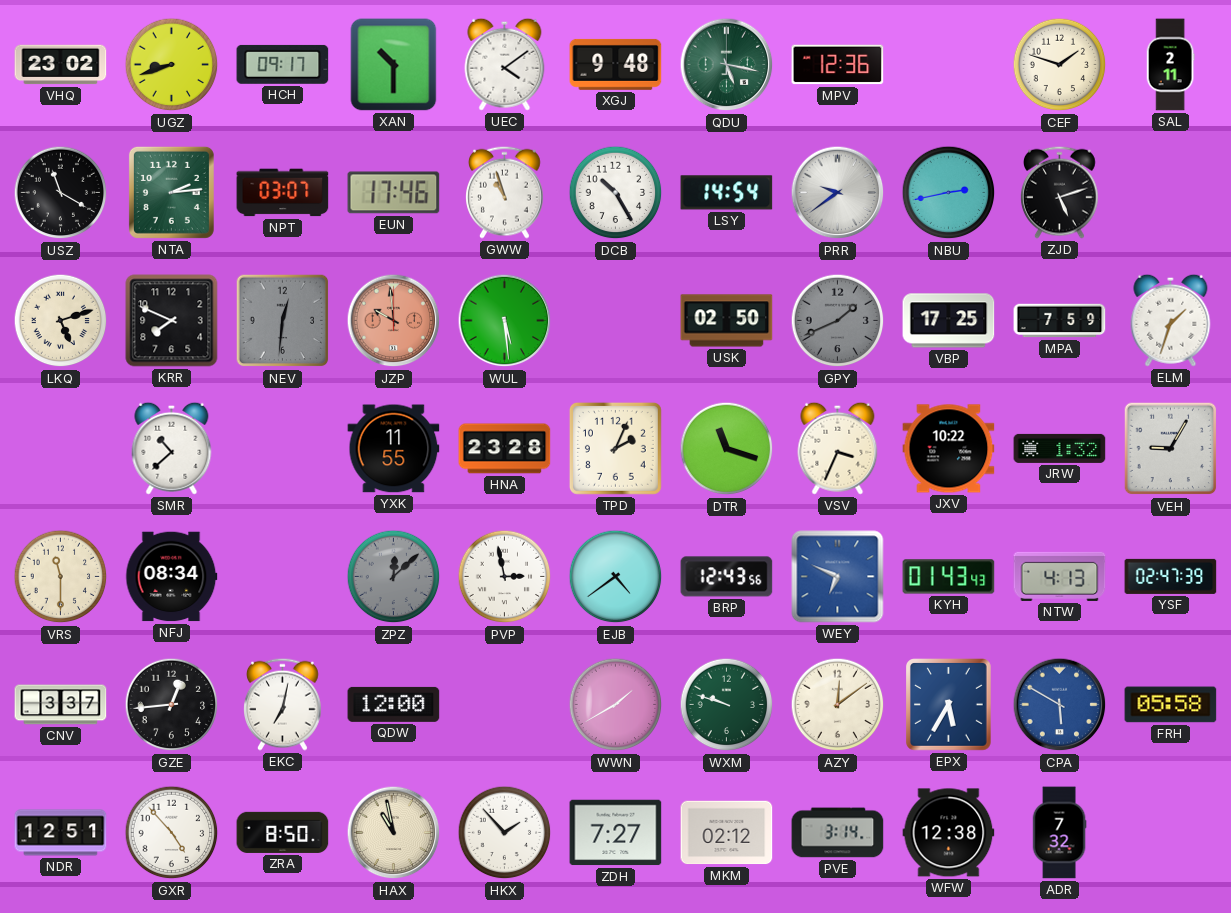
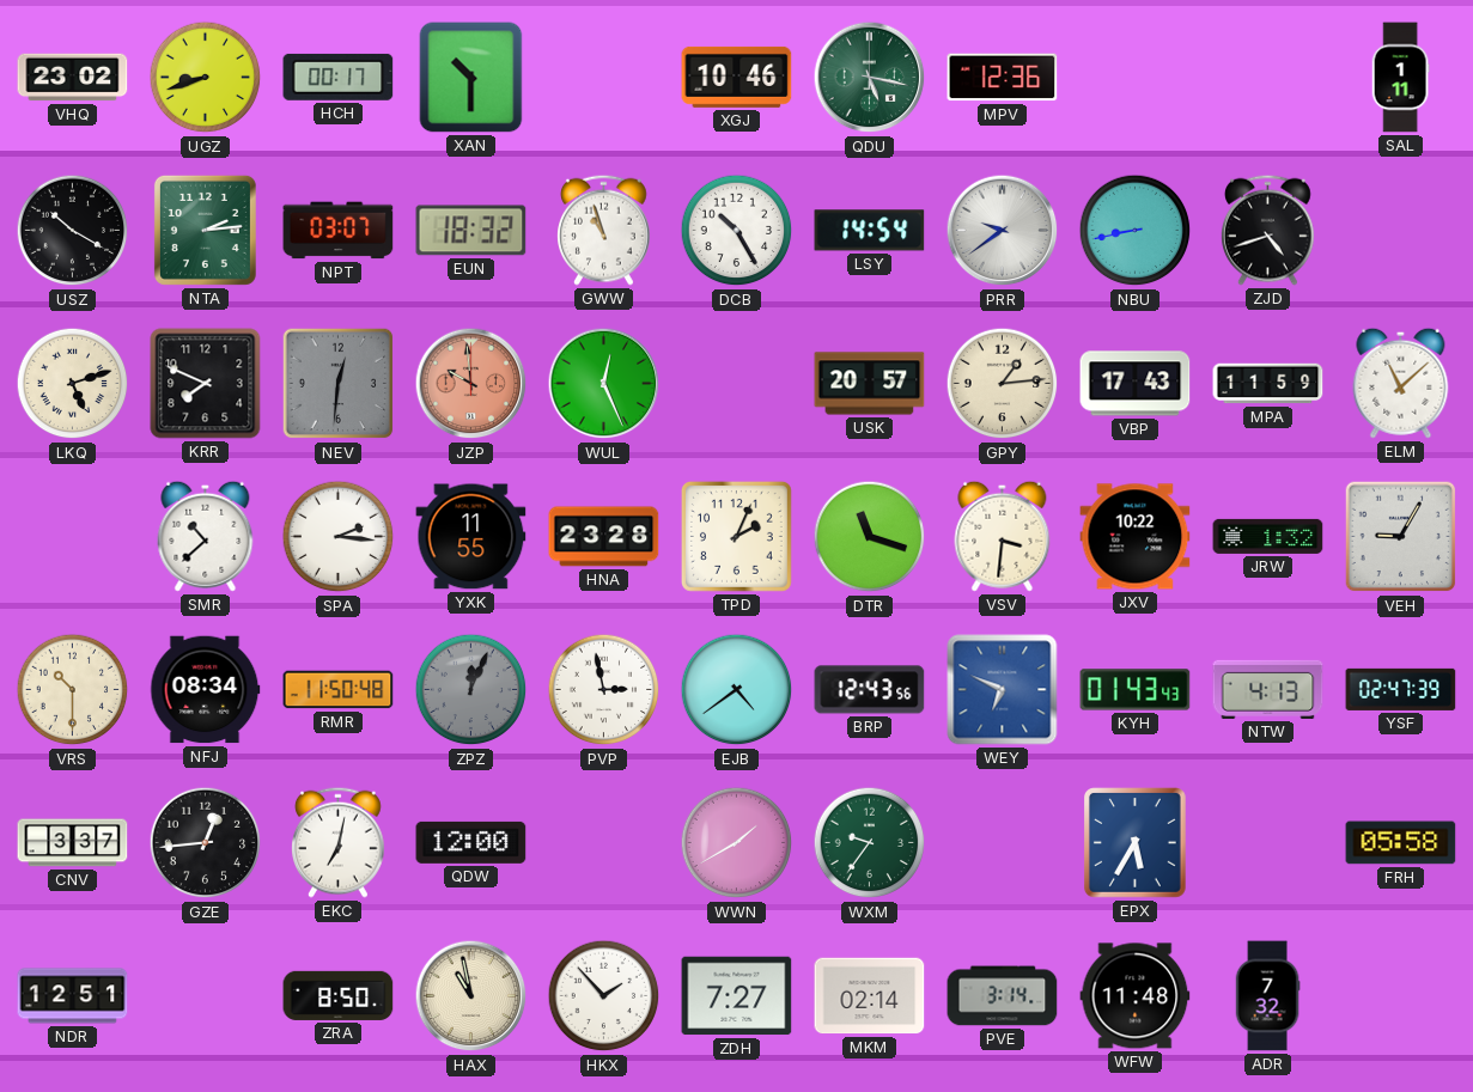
HCH: 09:17 -> 00:17 (339, 77)
UEC: 4:09 -> none (505, 64)
XGJ: 9:48 -> 10:46 (737, 77)
CEF: 1:48 -> none (1060, 65)
SAL: 2:11 -> 1:11 (1400, 78)
USZ: 11:20 -> 10:20 (73, 231)
EUN: 17:46 -> 18:32 (471, 231)
NBU: 2:43 -> 8:43 (1136, 231)
ZJD: 5:12 -> 4:42 (1268, 230)
WUL: 5:29 -> 12:26 (604, 384)
USK: 02:50 -> 20:57 (870, 384)
GPY: 1:41 -> 1:14 (1003, 384)
GPY dial: grey -> cream (1003, 384)
VBP: 17:25 -> 17:43 (1136, 384)
MPA: 7:59 -> 11:59 (1268, 384)
ELM: 1:33 -> 11:08 (1401, 383)
SPA: none -> 2:16 (339, 537)
VSV: 3:34 -> 3:31 (1003, 536)
VRS: 11:30 -> 10:30 (73, 690)
RMR: none -> 11:50 (339, 690)
ZPZ: 12:08 -> 12:04 (471, 690)
WXM: 9:48 -> 9:36 (870, 843)
AZY: 12:09 -> none (838, 705)
CPA: 5:50 -> none (1060, 705)
GXR: 4:53 -> none (172, 833)
MKM: 02:12 -> 02:14 (870, 996)
WFW: 12:38 -> 11:48 (1136, 996)
